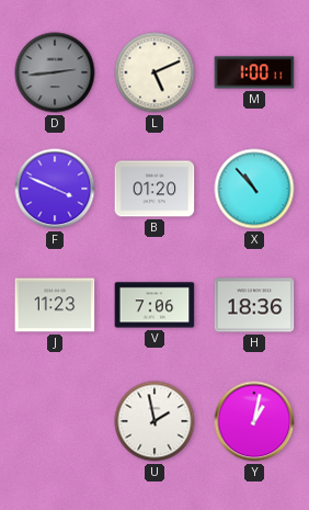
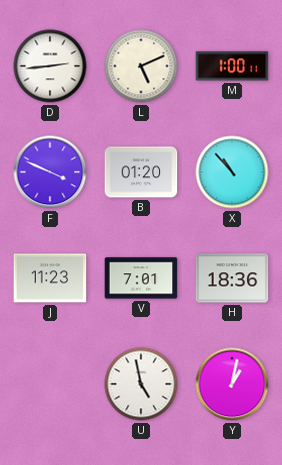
D dial: grey -> white (50, 66)
V: 7:06 -> 7:01 (141, 278)
U: 1:58 -> 4:58 (141, 384)
